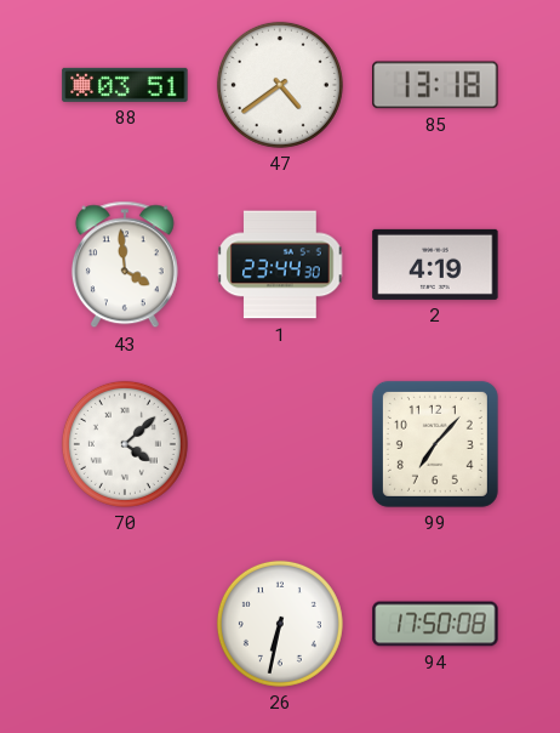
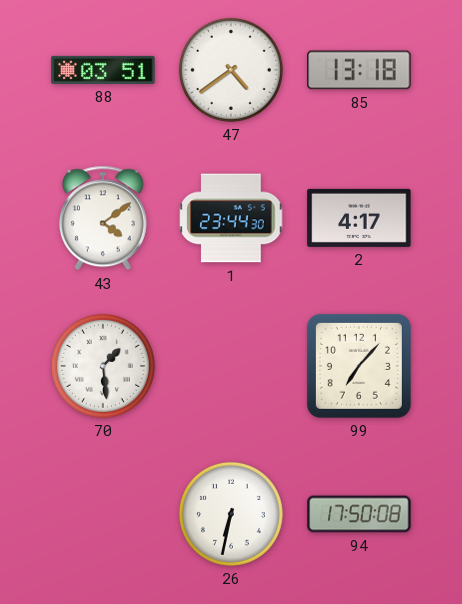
43: 3:59 -> 4:09 (103, 218)
2: 4:19 -> 4:17 (359, 218)
70: 4:08 -> 1:29 (103, 366)
